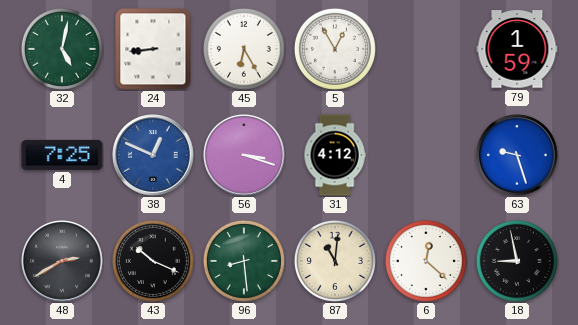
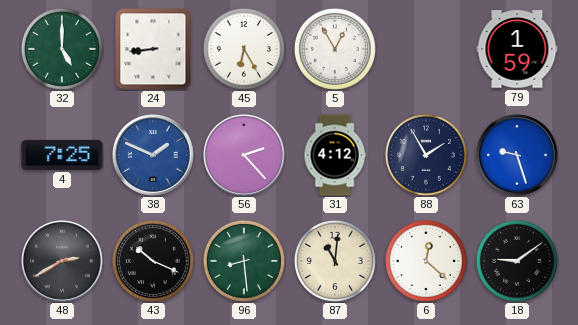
32: 5:02 -> 5:00 (62, 49)
38: 12:49 -> 1:49 (154, 156)
56: 3:18 -> 2:23 (245, 156)
88: none -> 1:55 (426, 155)
18: 8:58 -> 9:09 (517, 261)
